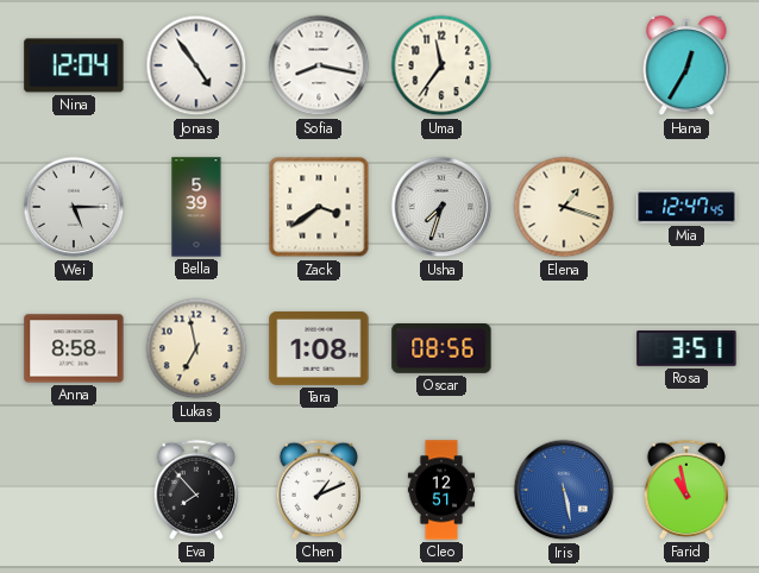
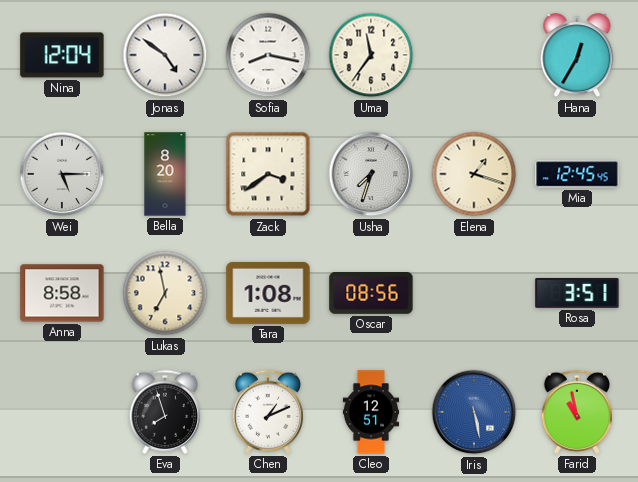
Jonas: 4:54 -> 4:51 (165, 55)
Bella: 5:39 -> 8:20 (165, 174)
Mia: 12:47 -> 12:45 (577, 174)
Eva: 7:53 -> 7:57 (165, 412)
